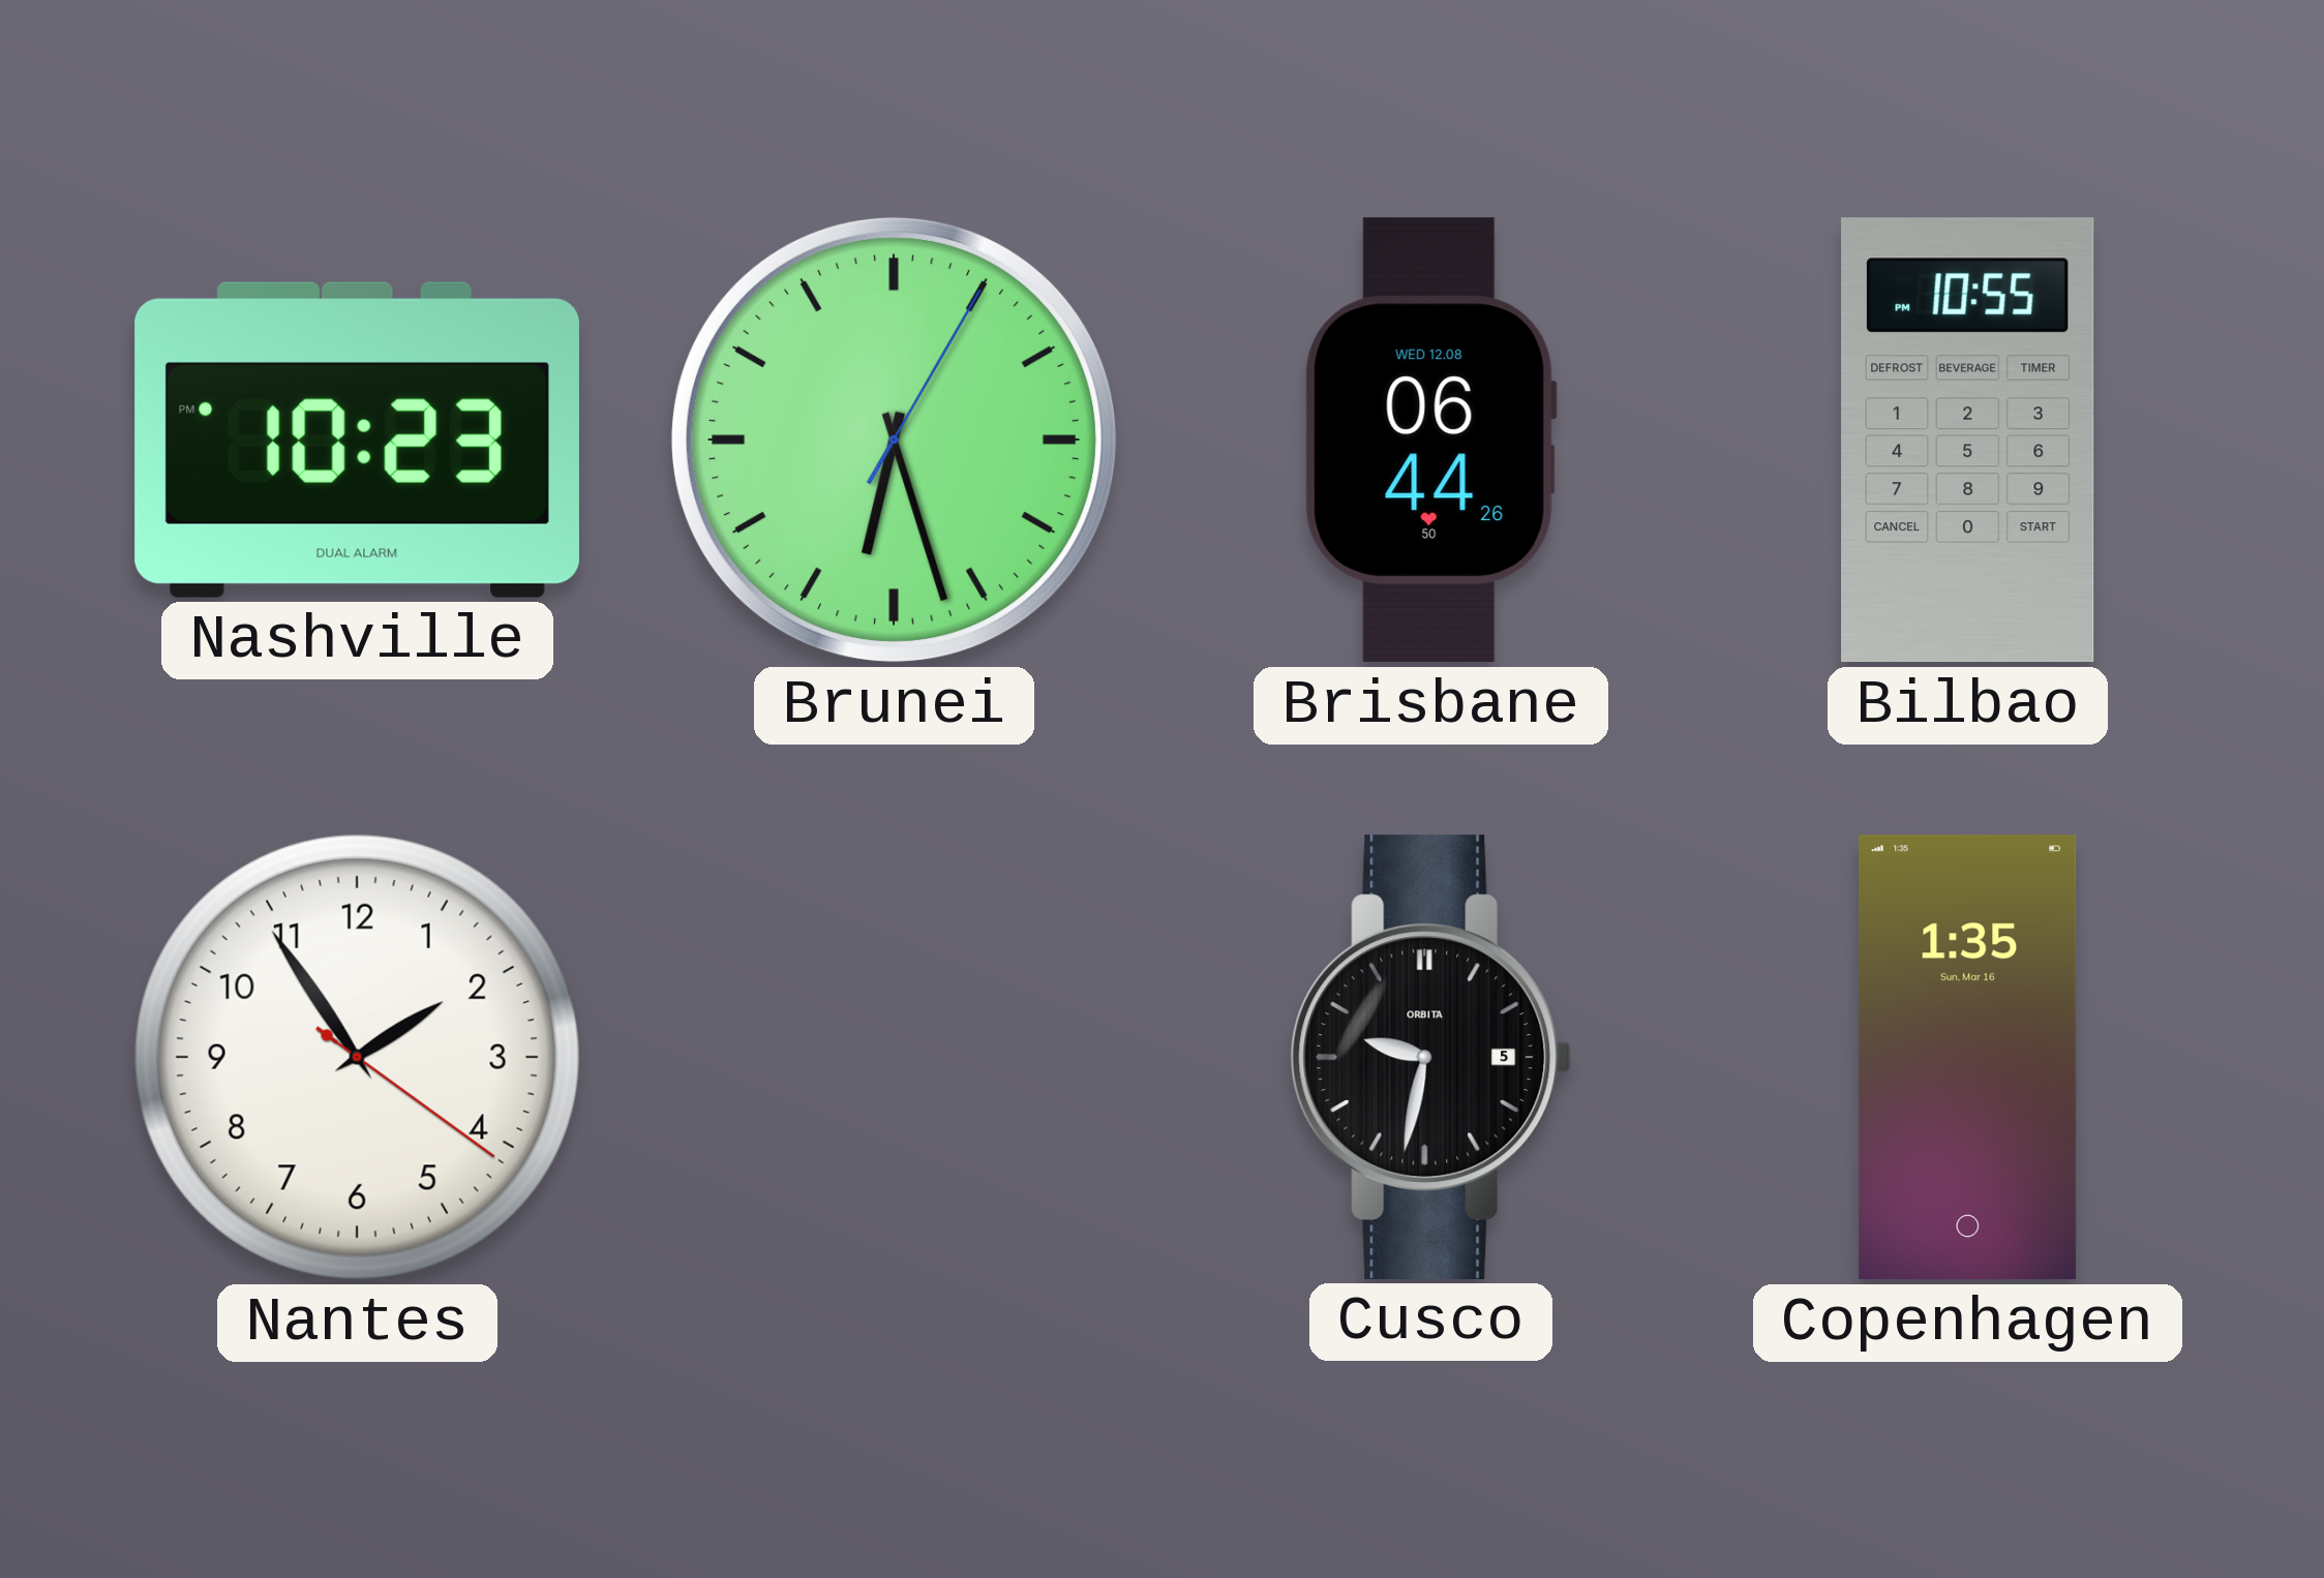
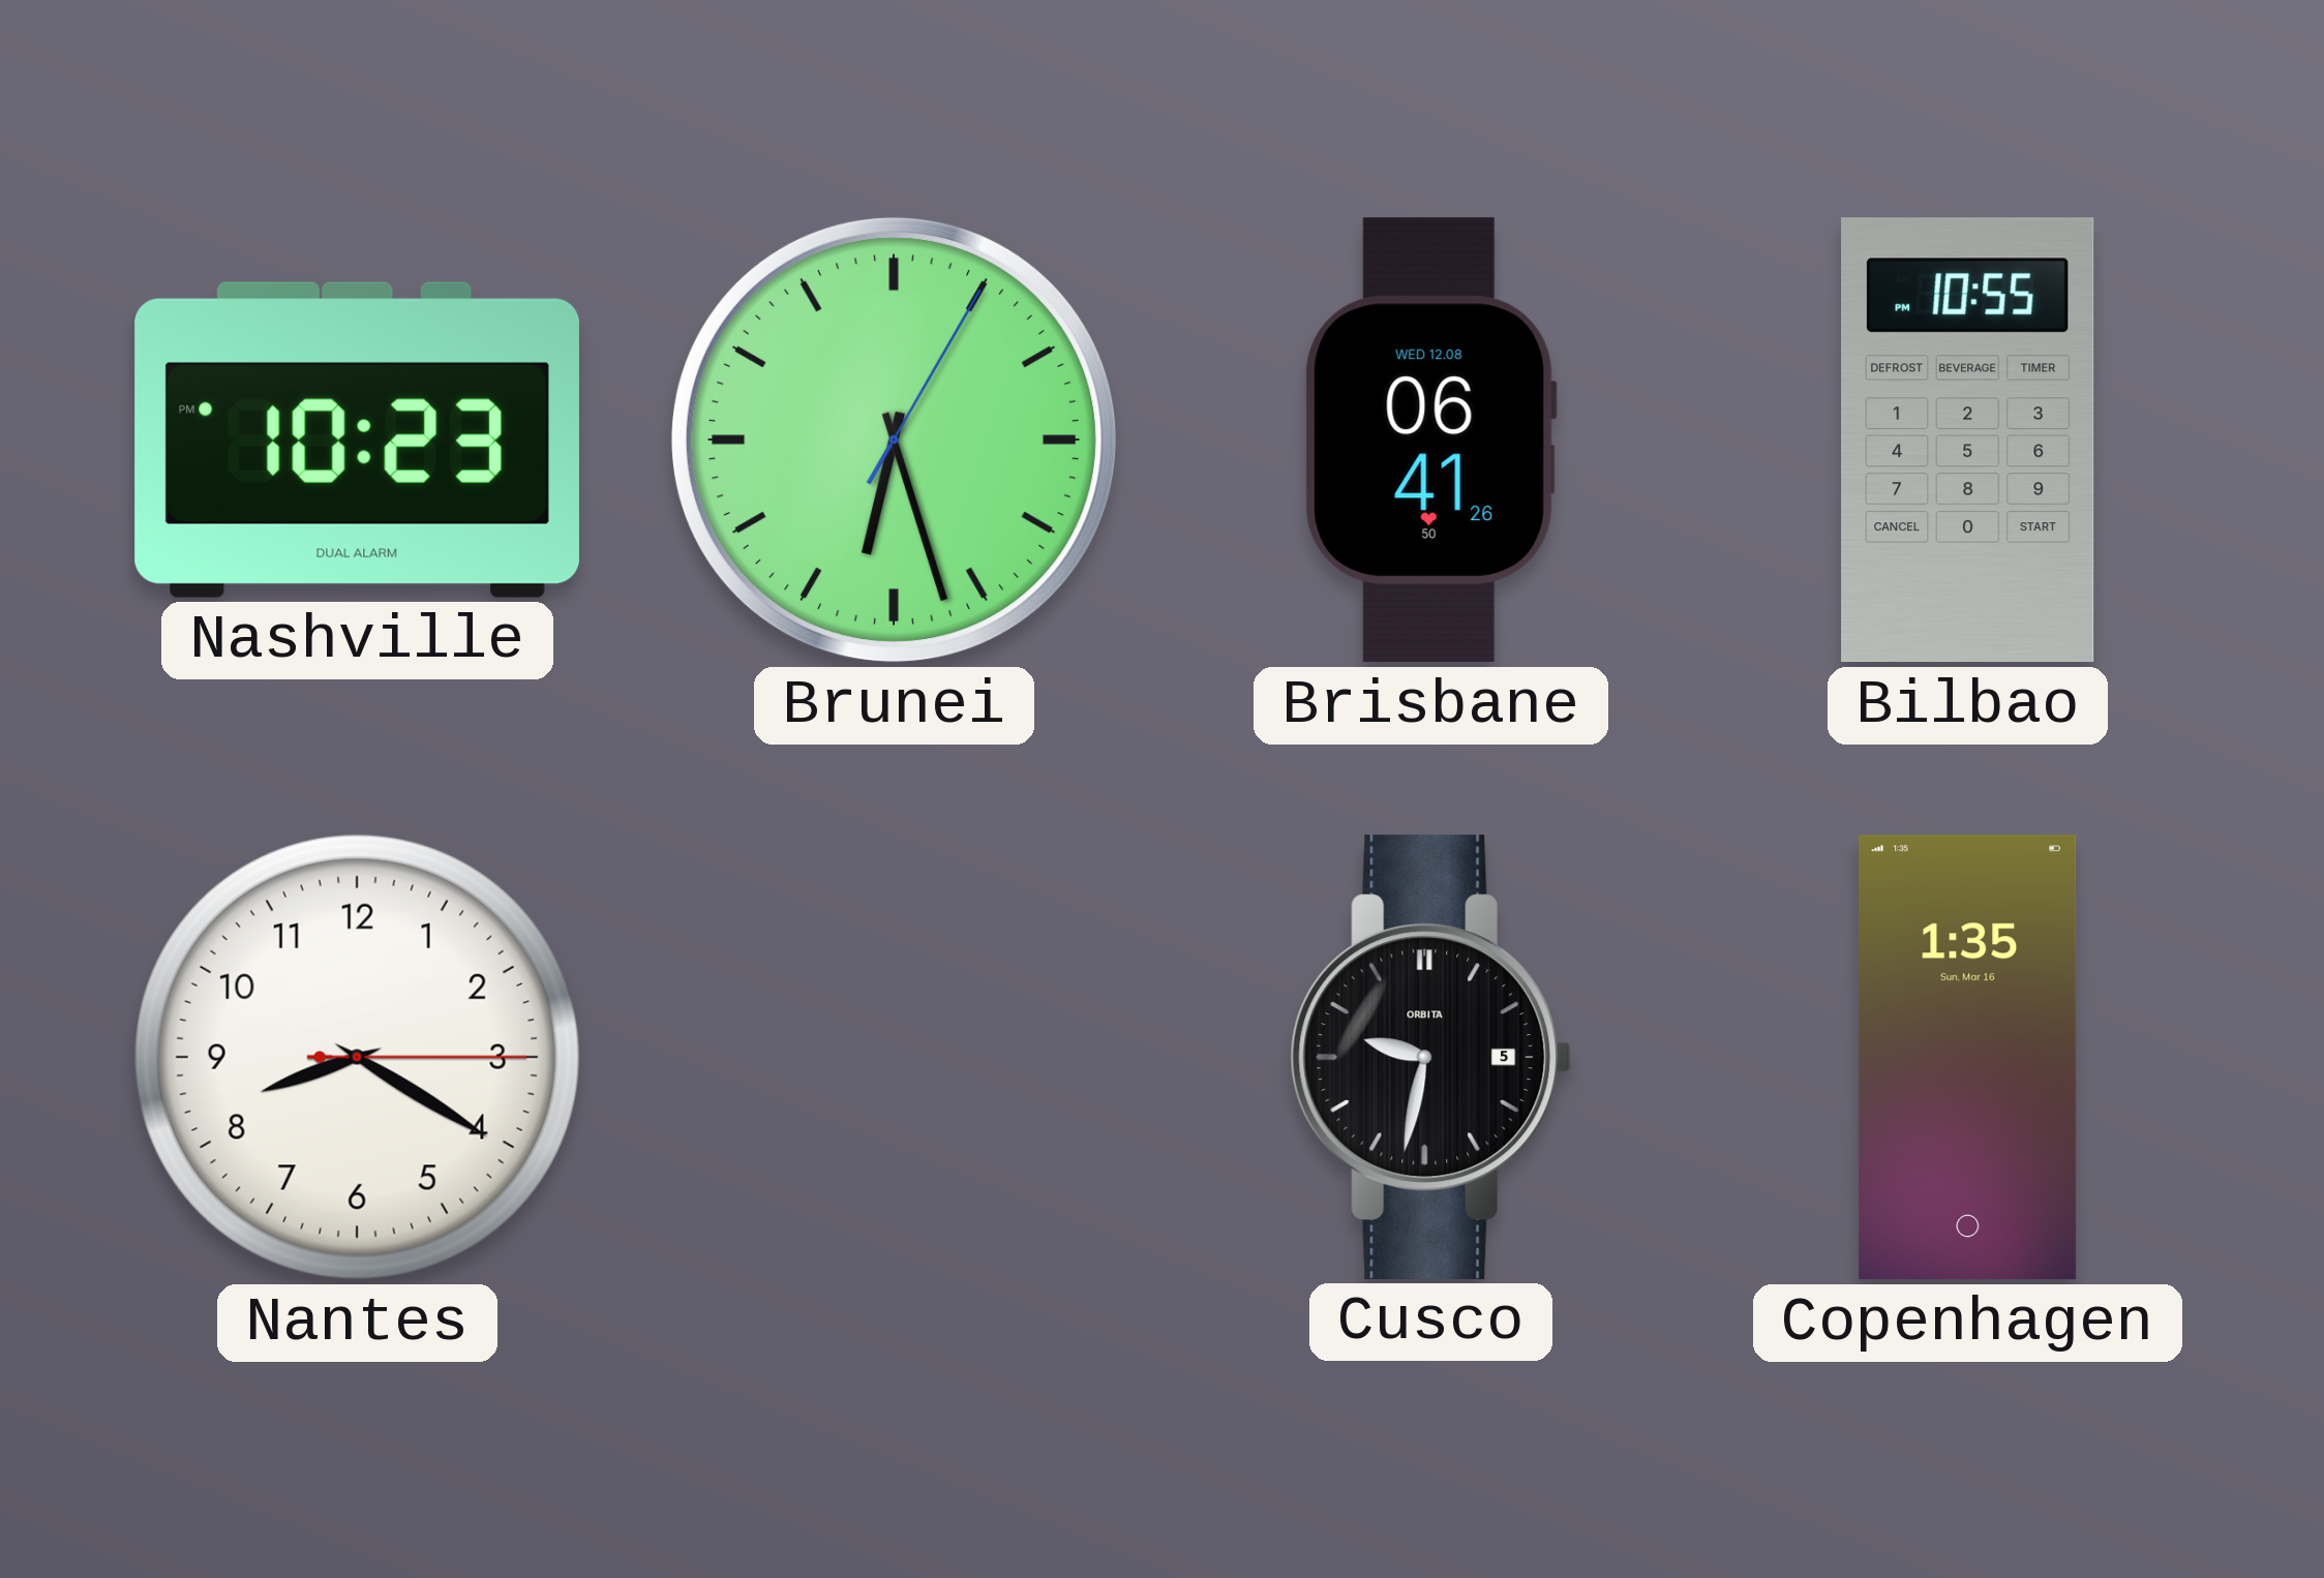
Brisbane: 06:44 -> 06:41 (1430, 441)
Nantes: 1:54 -> 8:20 (357, 1057)
